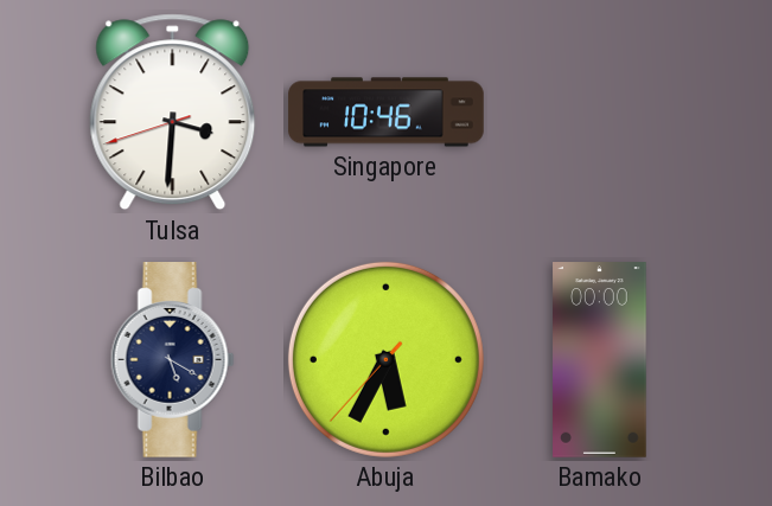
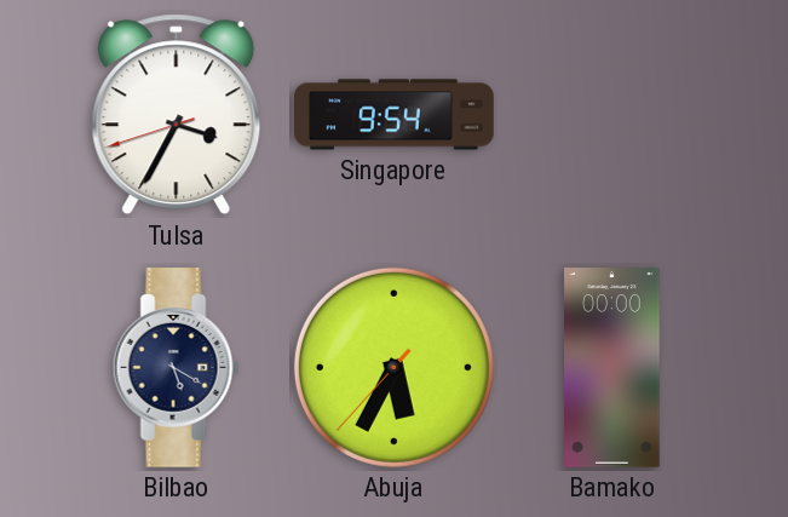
Tulsa: 3:30 -> 3:34 (177, 115)
Singapore: 10:46 -> 9:54 (395, 115)
